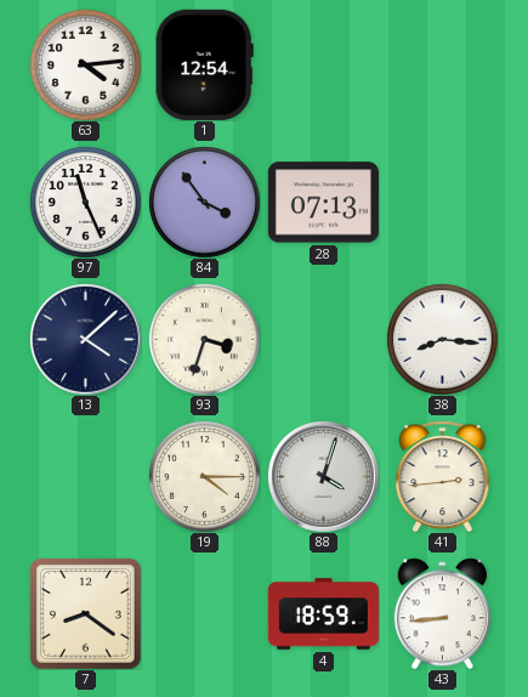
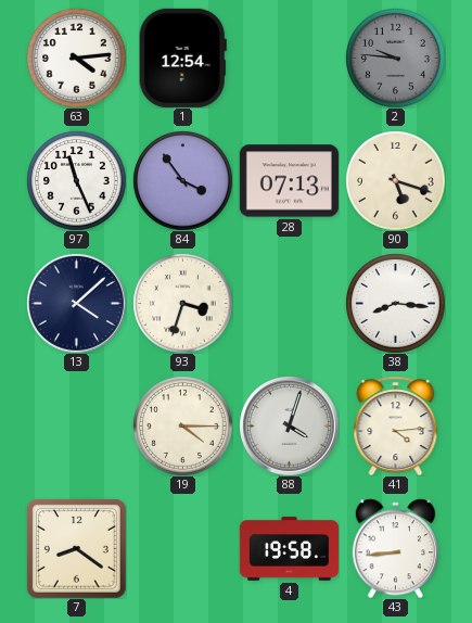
2: none -> 9:46 (395, 58)
90: none -> 5:18 (395, 180)
41: 2:44 -> 4:14 (396, 425)
4: 18:59 -> 19:58 (289, 549)
